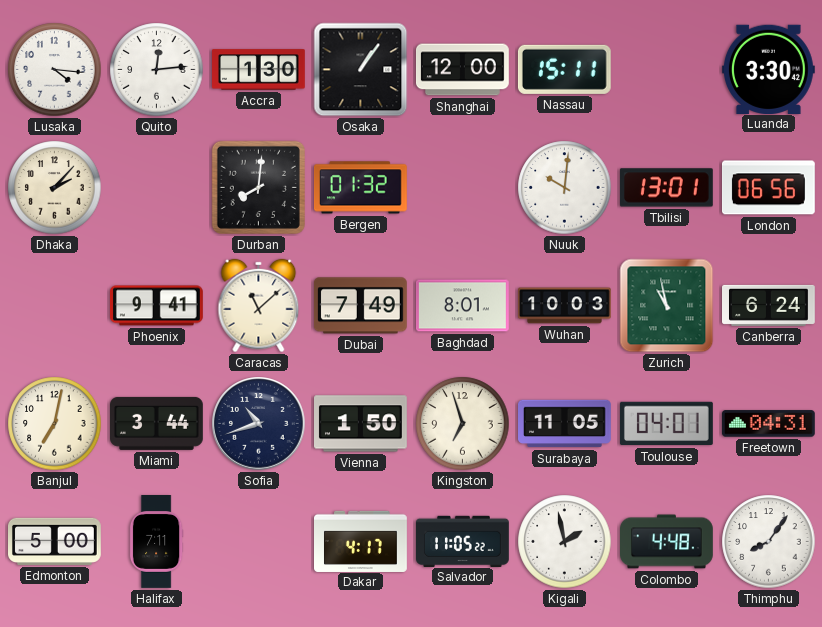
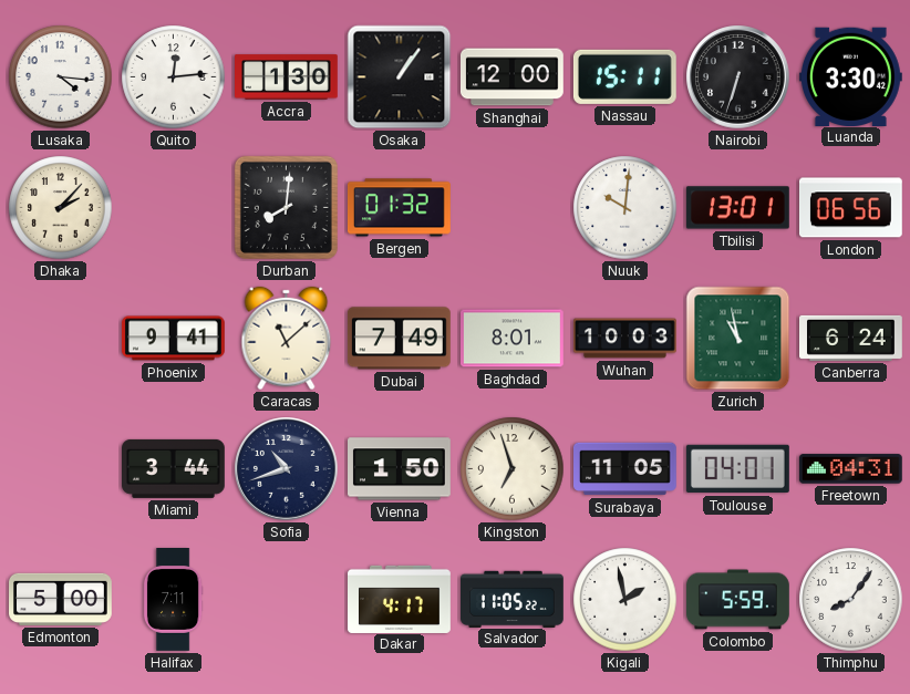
Nairobi: none -> 6:33 (738, 77)
Banjul: 7:02 -> none (55, 424)
Colombo: 4:48 -> 5:59 (738, 600)
